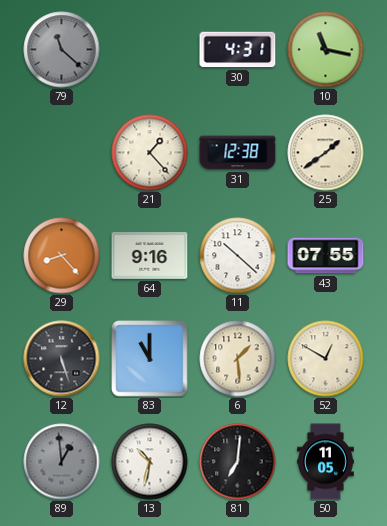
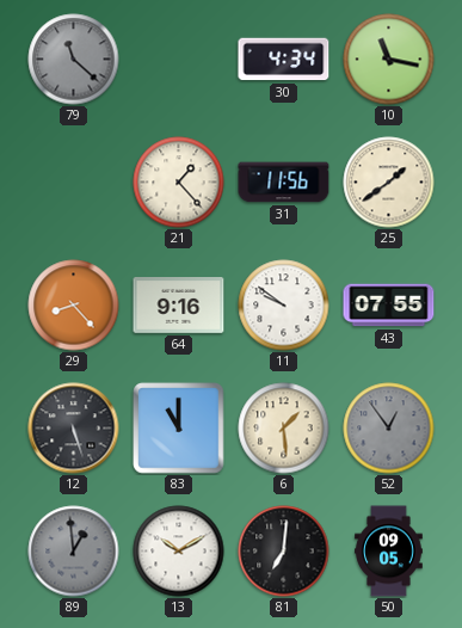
30: 4:31 -> 4:34 (284, 60)
31: 12:38 -> 11:56 (284, 183)
11: 10:22 -> 9:51 (284, 306)
52: 12:50 -> 12:54 (389, 429)
52 dial: cream -> grey (389, 429)
13: 10:32 -> 10:10 (179, 552)
50: 11:05 -> 09:05 (389, 552)
